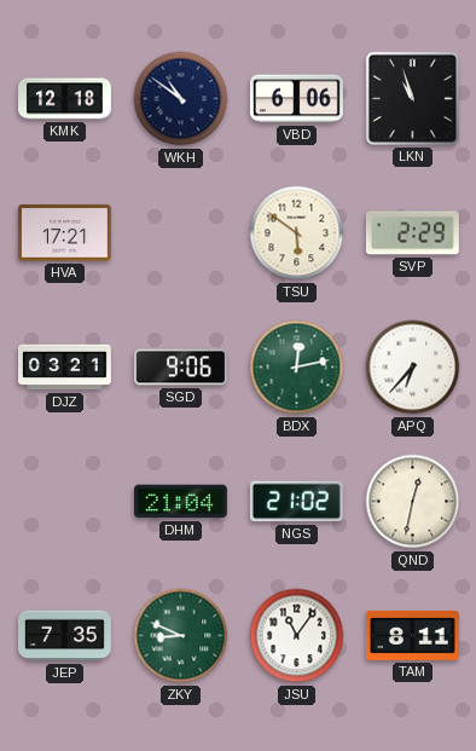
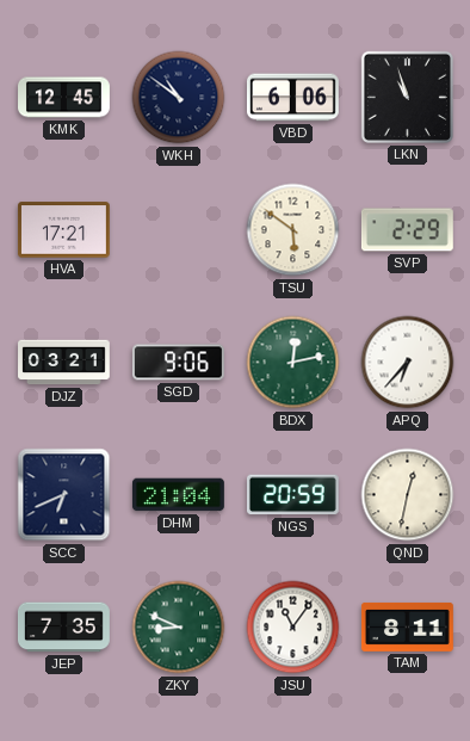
KMK: 12:18 -> 12:45 (64, 98)
SCC: none -> 6:41 (64, 495)
NGS: 21:02 -> 20:59 (292, 495)
